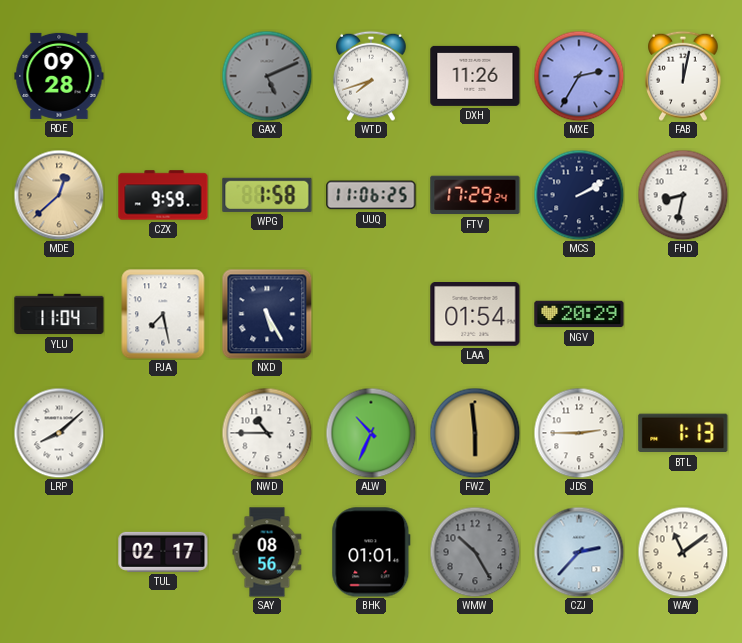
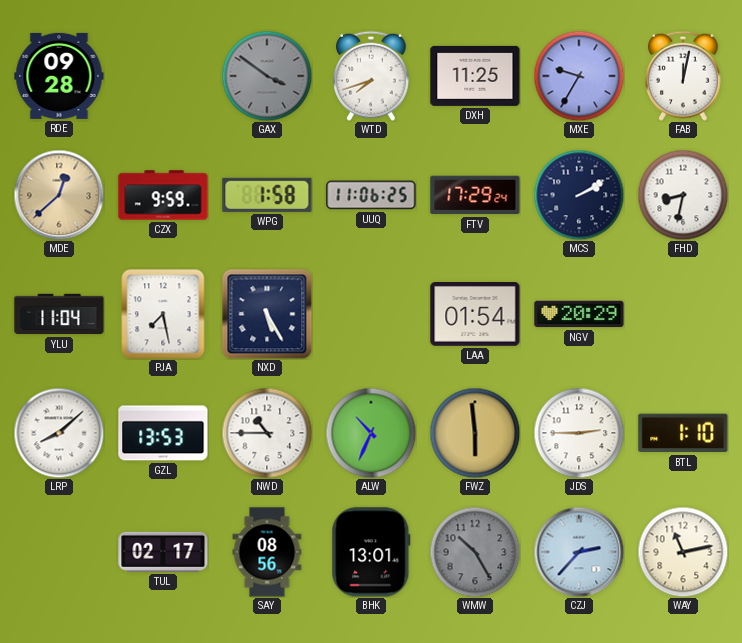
GAX: 5:11 -> 3:51 (267, 76)
DXH: 11:26 -> 11:25 (475, 76)
MXE: 2:35 -> 9:35 (579, 76)
GZL: none -> 13:53 (163, 433)
BTL: 1:13 -> 1:10 (683, 433)
BHK: 01:01 -> 13:01 (371, 552)
WAY: 11:09 -> 11:13 (683, 552)
